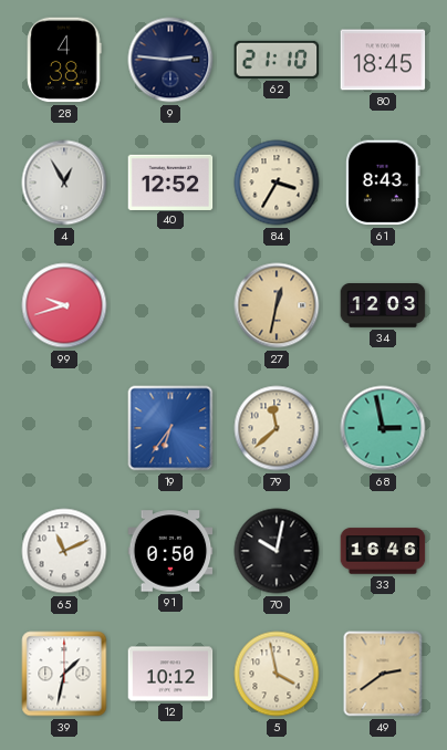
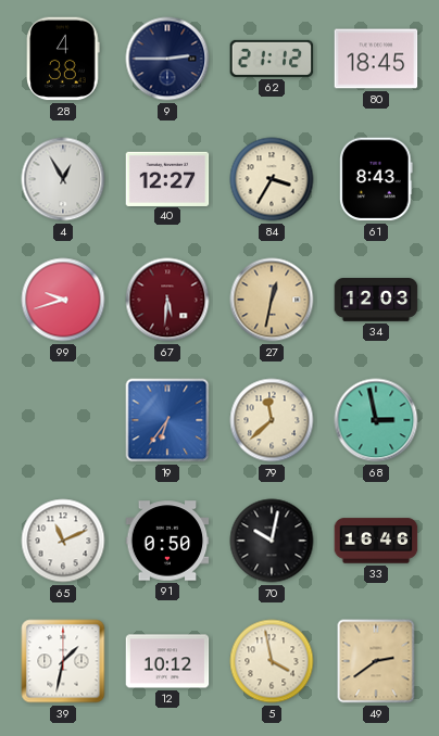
9: 2:46 -> 2:45 (167, 59)
62: 21:10 -> 21:12 (272, 59)
40: 12:52 -> 12:27 (167, 178)
67: none -> 5:31 (167, 300)
